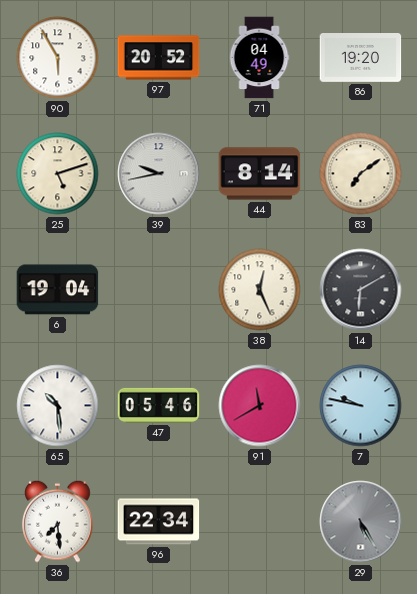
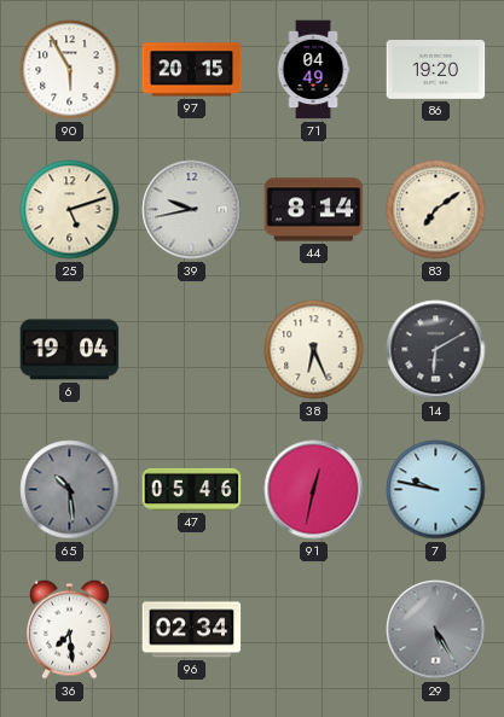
97: 20:52 -> 20:15 (192, 70)
38: 12:26 -> 6:26 (314, 350)
65 dial: white -> grey (70, 490)
91: 11:40 -> 12:32 (314, 490)
96: 22:34 -> 02:34 (192, 630)
